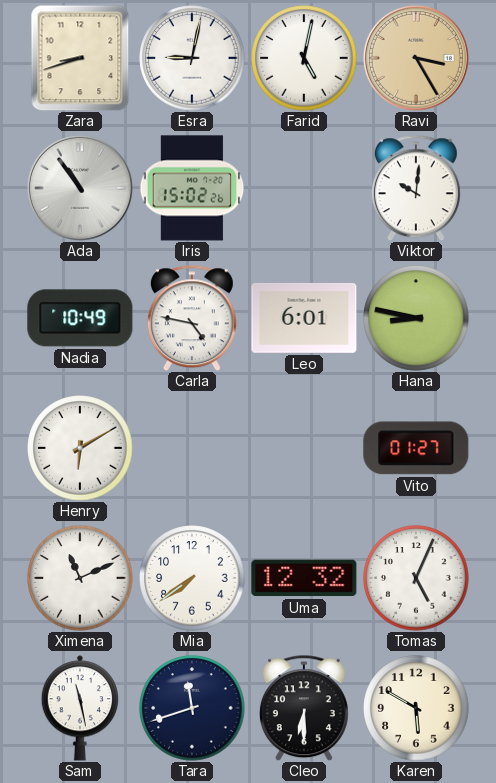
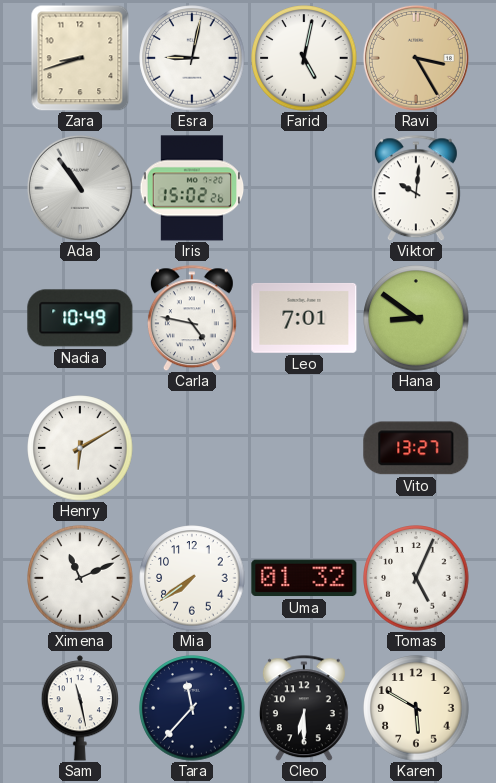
Leo: 6:01 -> 7:01 (304, 318)
Hana: 8:47 -> 8:51 (416, 318)
Vito: 01:27 -> 13:27 (416, 448)
Uma: 12:32 -> 01:32 (304, 578)
Tara: 11:42 -> 11:37 (192, 708)
